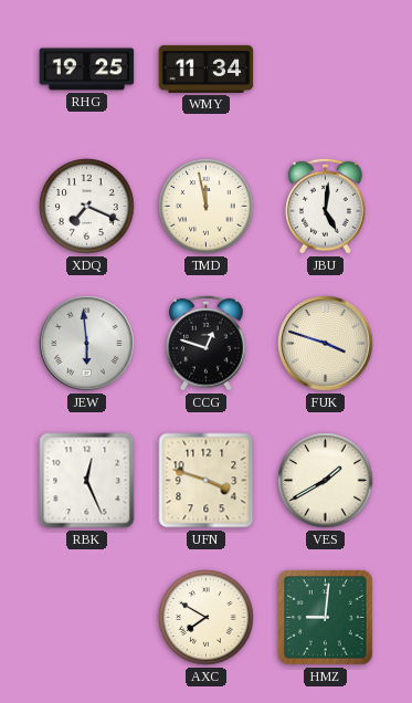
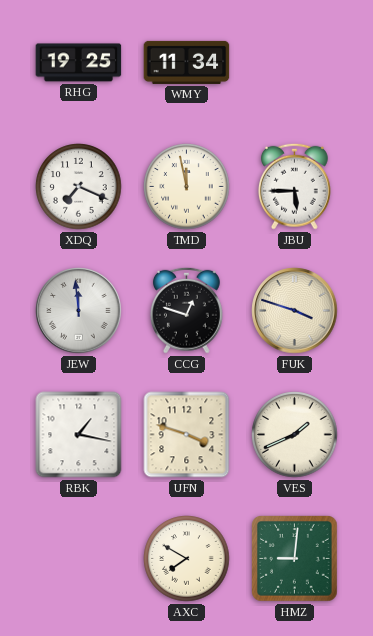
JBU: 5:01 -> 5:45 (294, 186)
JEW: 5:59 -> 11:59 (79, 311)
RBK: 12:26 -> 1:17 (79, 435)
VES: 1:40 -> 1:41 (295, 435)
